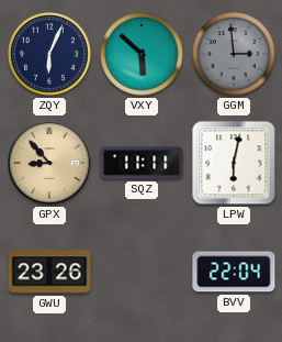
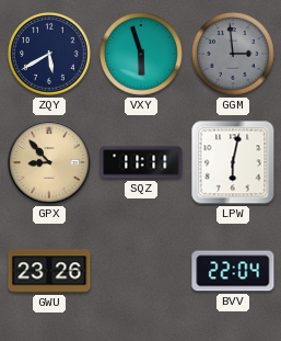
ZQY: 6:04 -> 5:40 (50, 55)
VXY: 5:52 -> 5:57 (142, 55)
